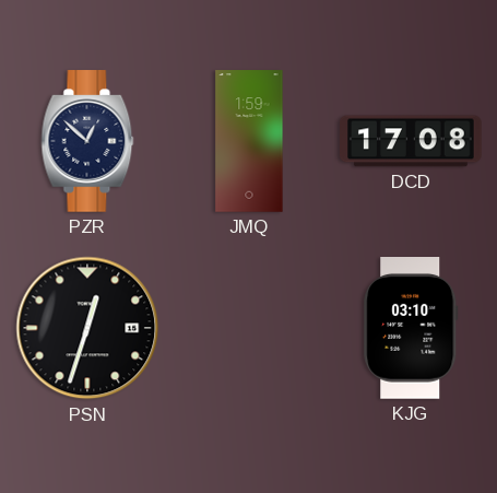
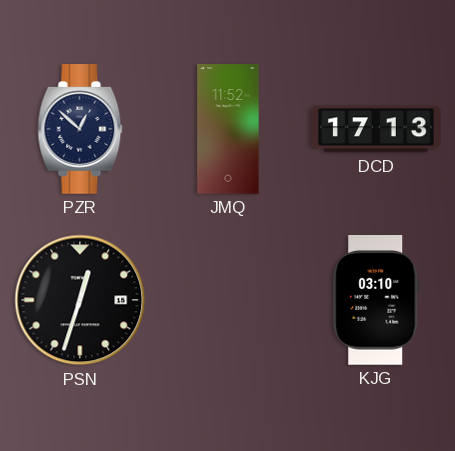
JMQ: 1:59 -> 11:52 (228, 129)
DCD: 17:08 -> 17:13 (377, 129)
